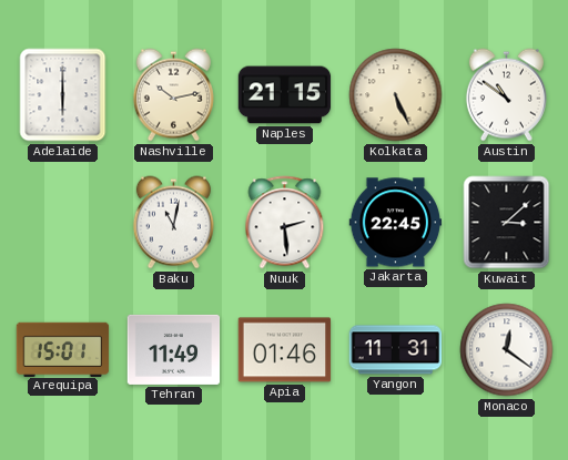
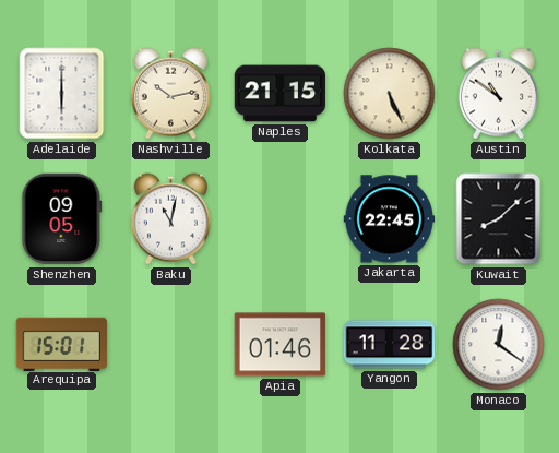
Shenzhen: none -> 09:05 (62, 219)
Nuuk: 2:29 -> none (285, 223)
Kuwait: 3:08 -> 8:08 (499, 219)
Tehran: 11:49 -> none (174, 349)
Yangon: 11:31 -> 11:28 (390, 345)
